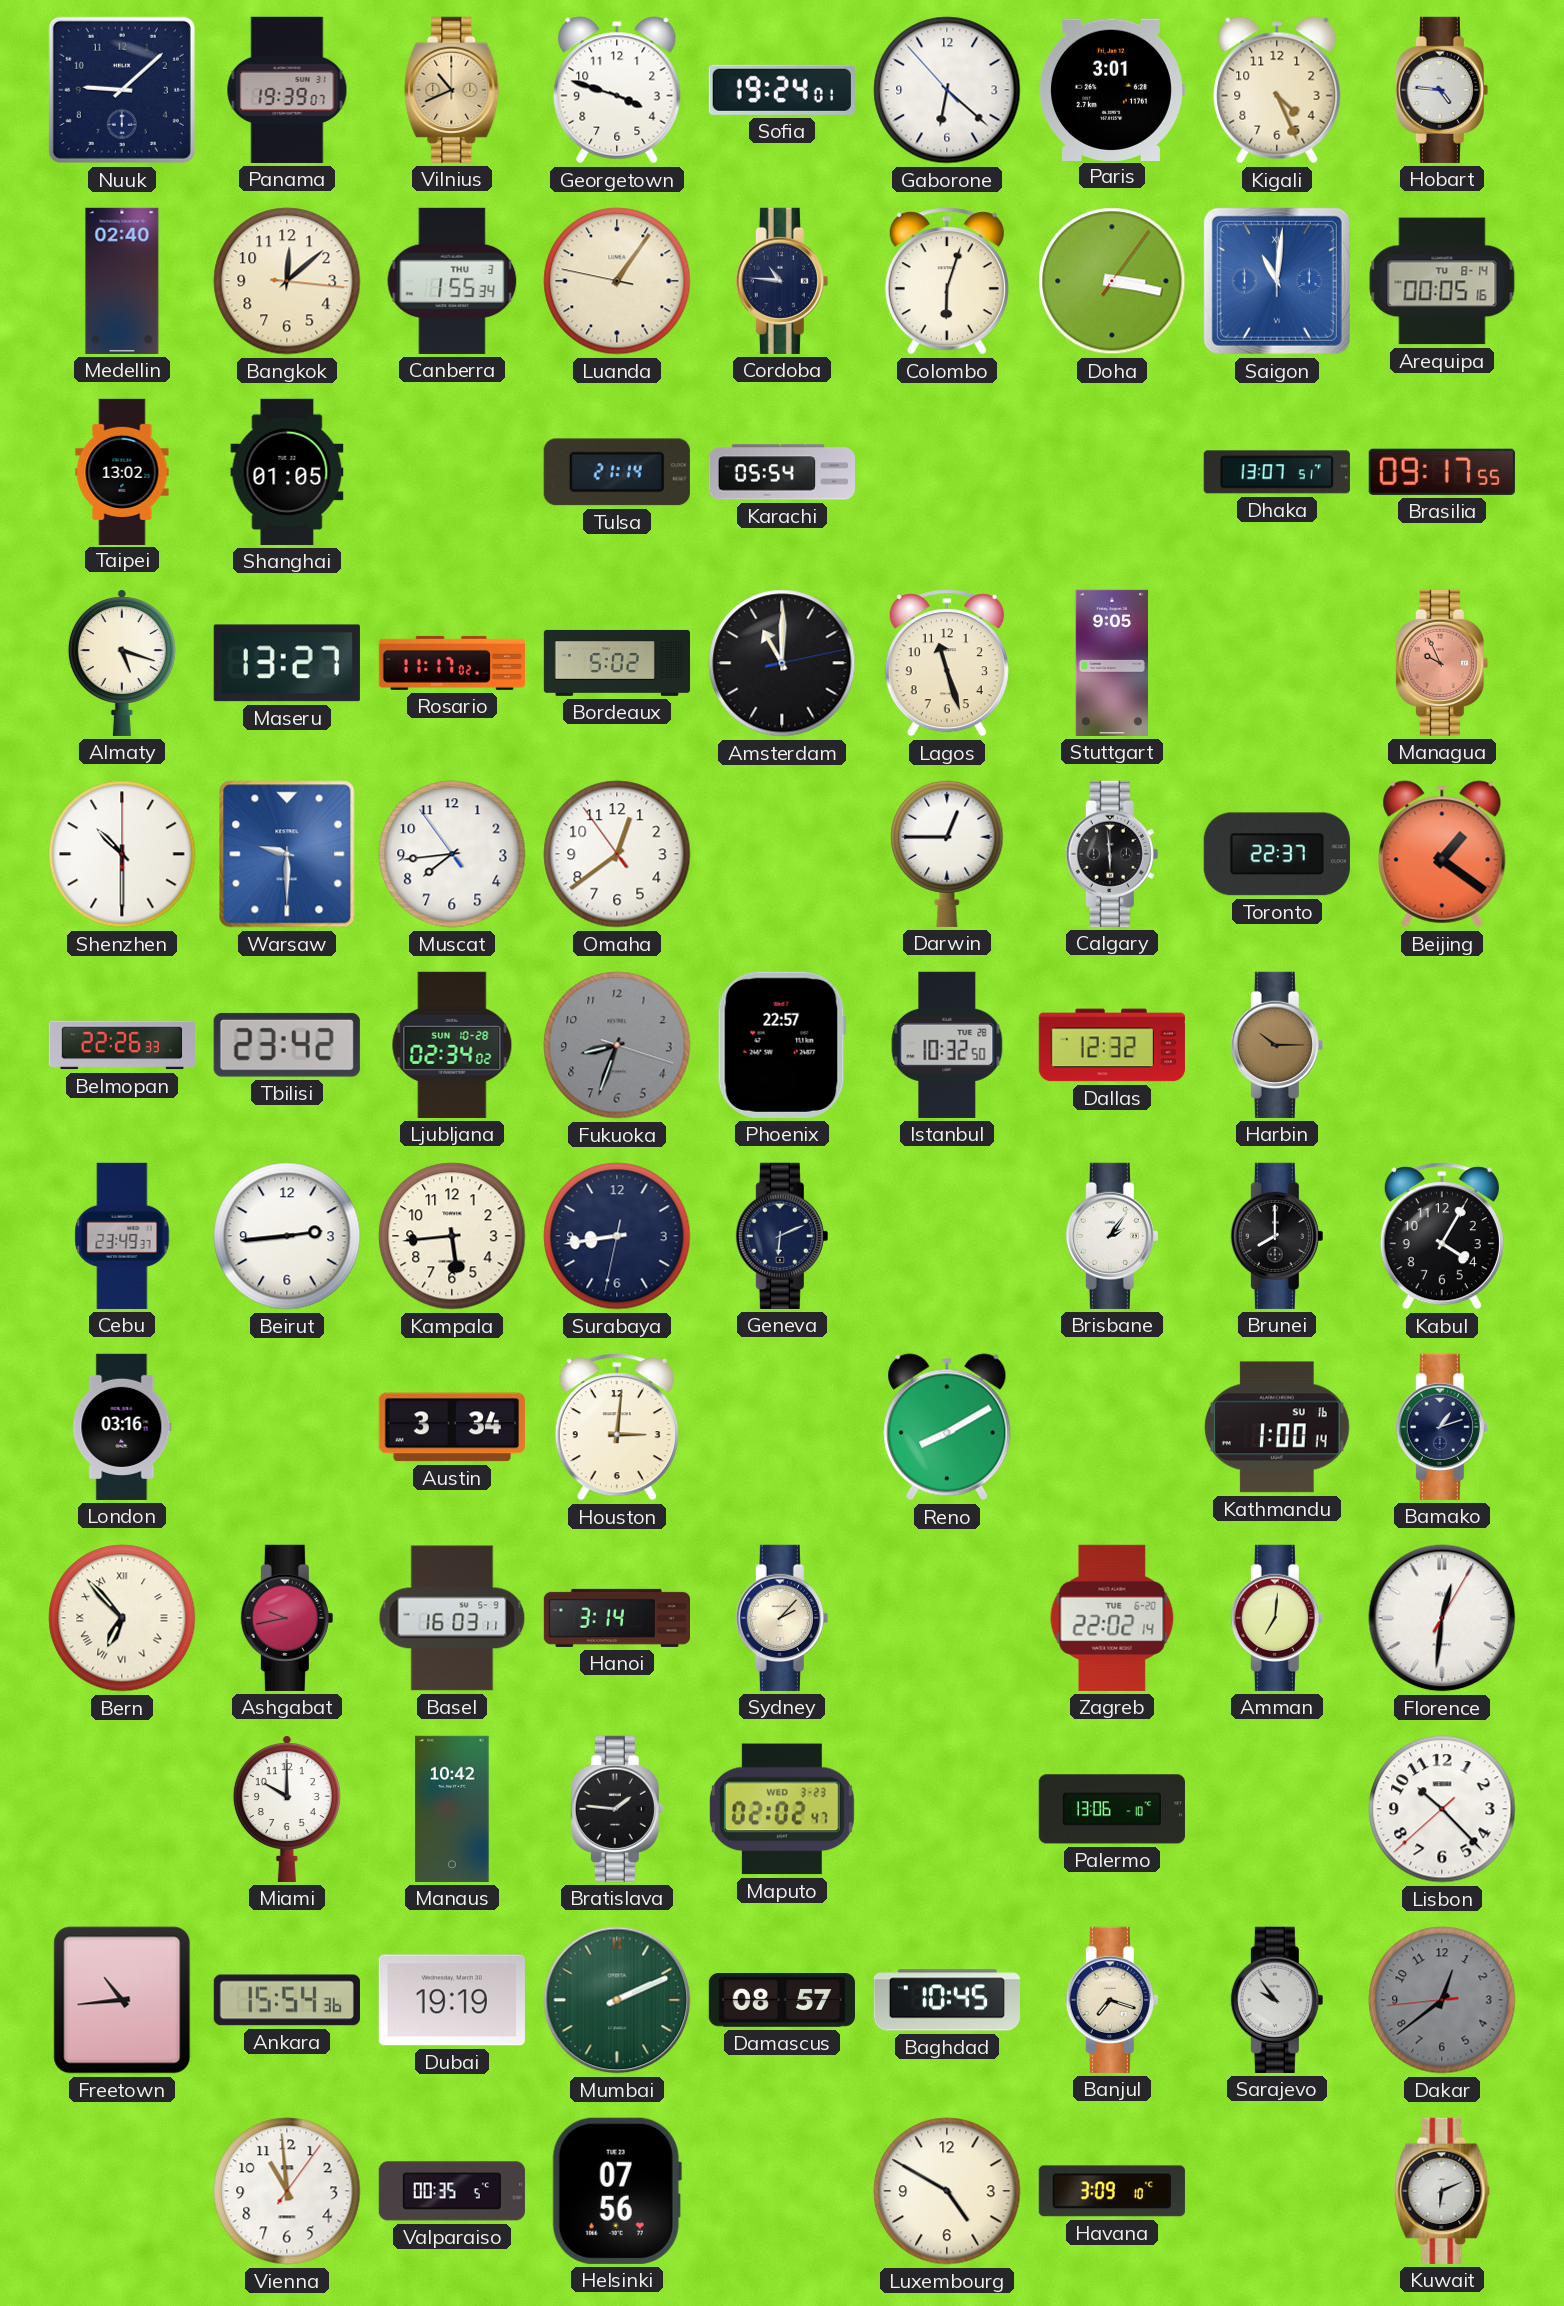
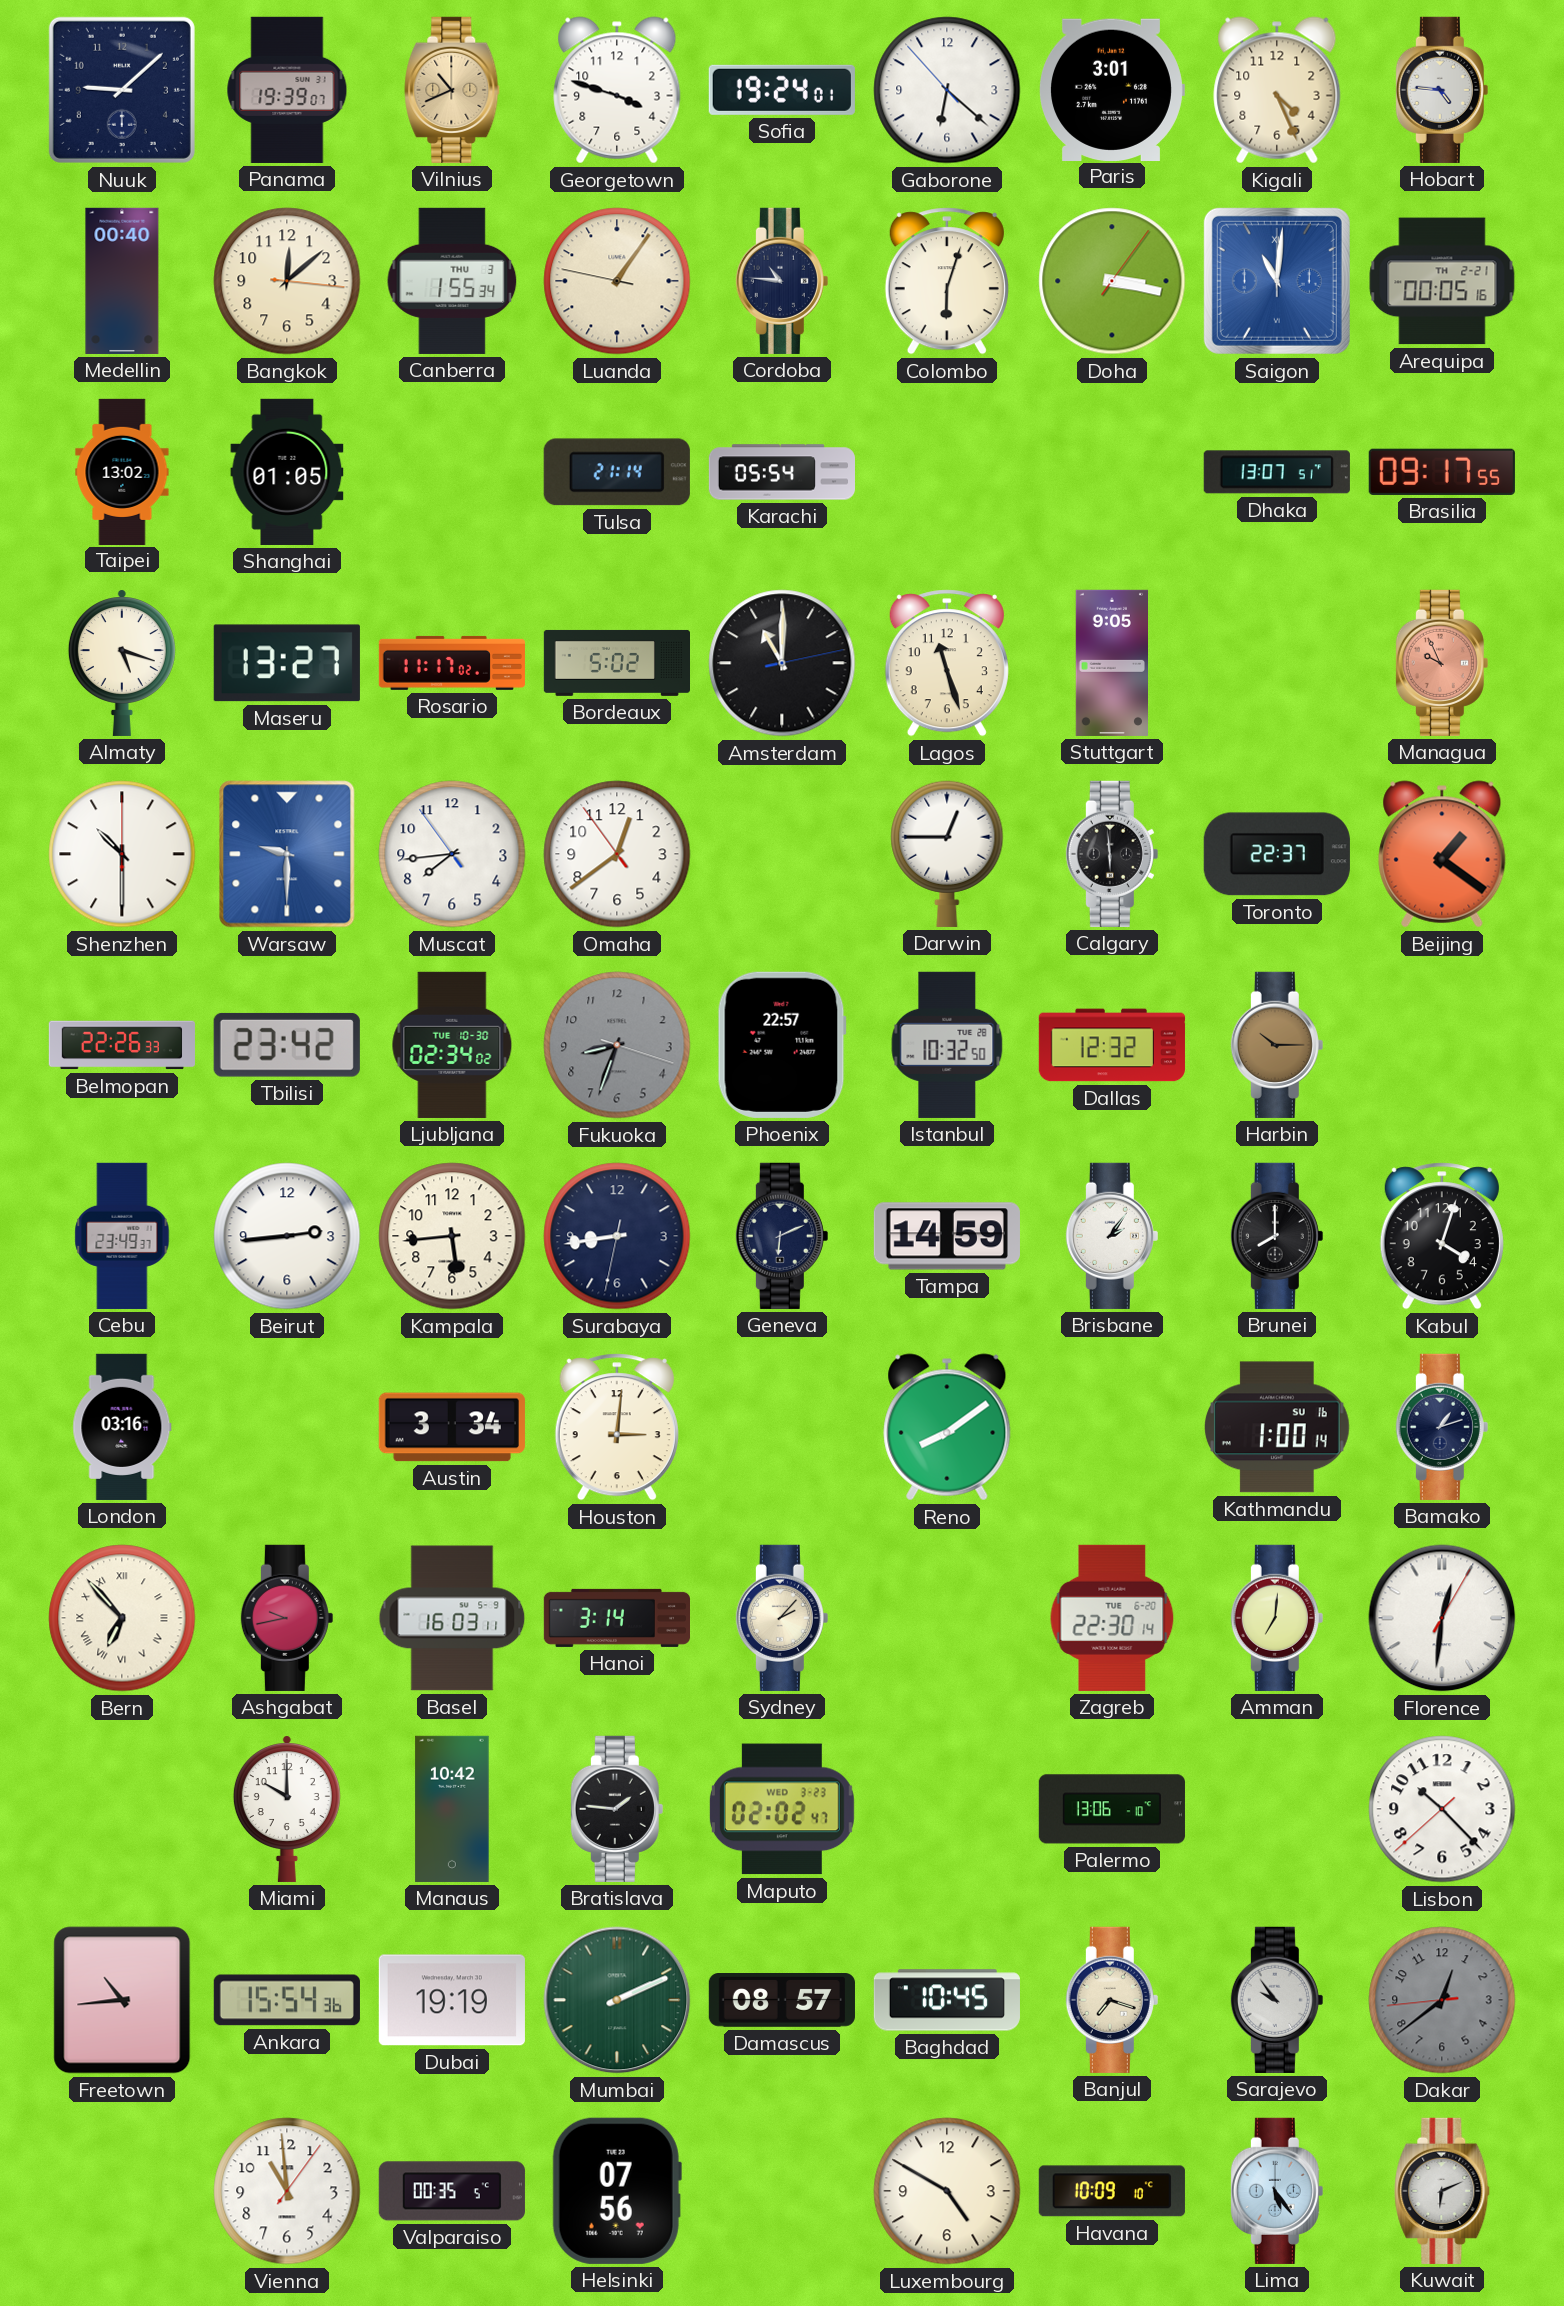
Medellin: 02:40 -> 00:40 (122, 281)
Arequipa date: TU 8-14 -> TH 2-21 (1442, 281)
Ljubljana date: SUN 10-28 -> TUE 10-30 (452, 1045)
Tampa: none -> 14:59 (947, 1236)
Kabul: 4:05 -> 4:03 (1442, 1236)
Reno: 8:10 -> 8:09 (947, 1427)
Zagreb: 22:02 -> 22:30 (1112, 1618)
Havana: 3:09 -> 10:09 (1112, 2191)
Lima: none -> 5:24 (1277, 2191)
